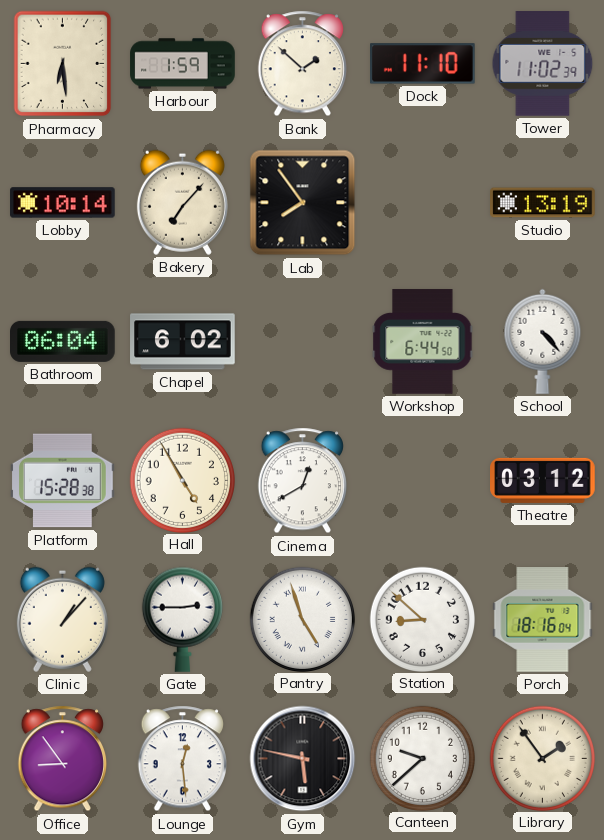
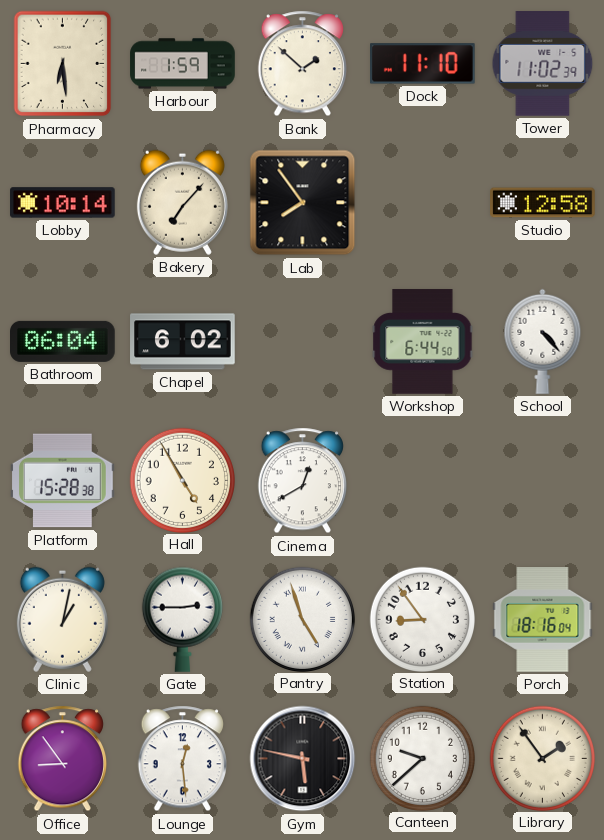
Studio: 13:19 -> 12:58 (543, 203)
Theatre: 03:12 -> none (543, 480)
Clinic: 1:07 -> 1:02 (62, 619)
Station: 8:52 -> 8:54 (422, 619)
